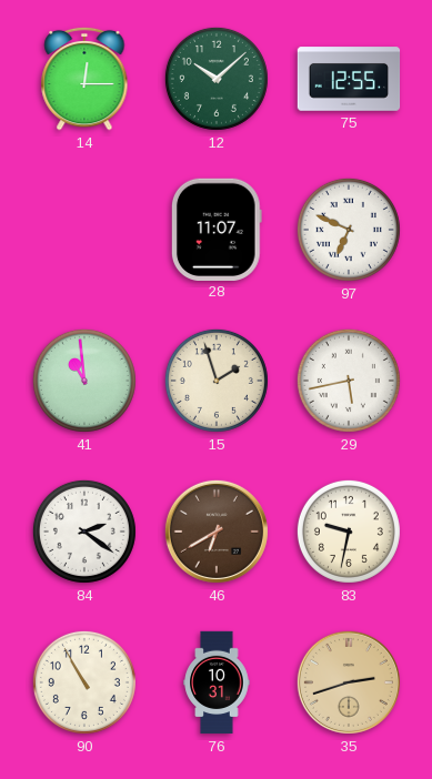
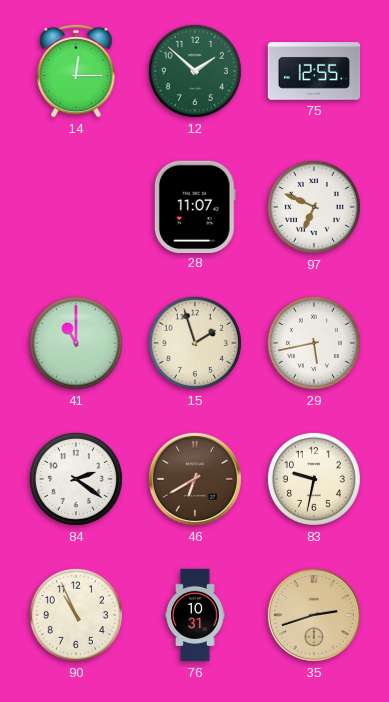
12: 10:08 -> 1:52 (195, 71)
41: 10:59 -> 11:00 (76, 343)
90: 10:55 -> 10:56 (76, 615)
